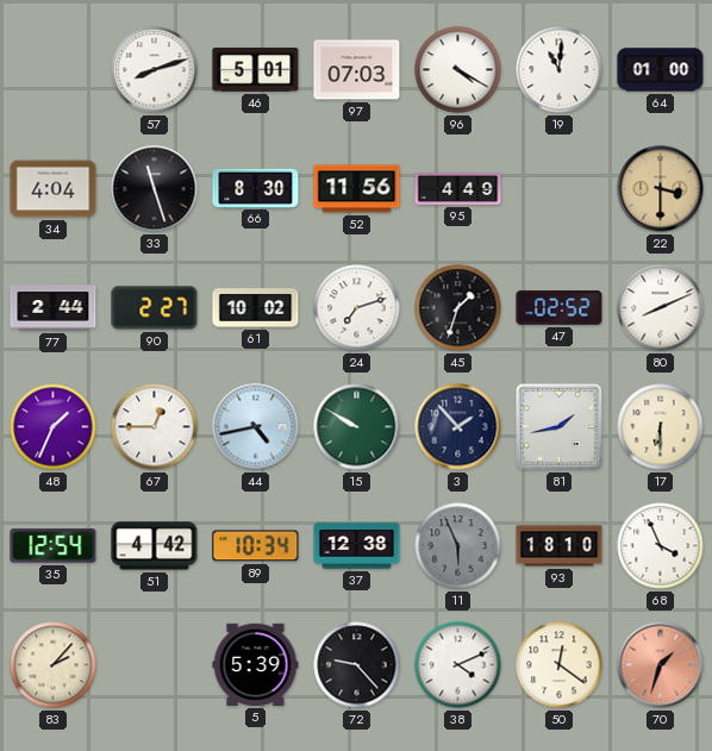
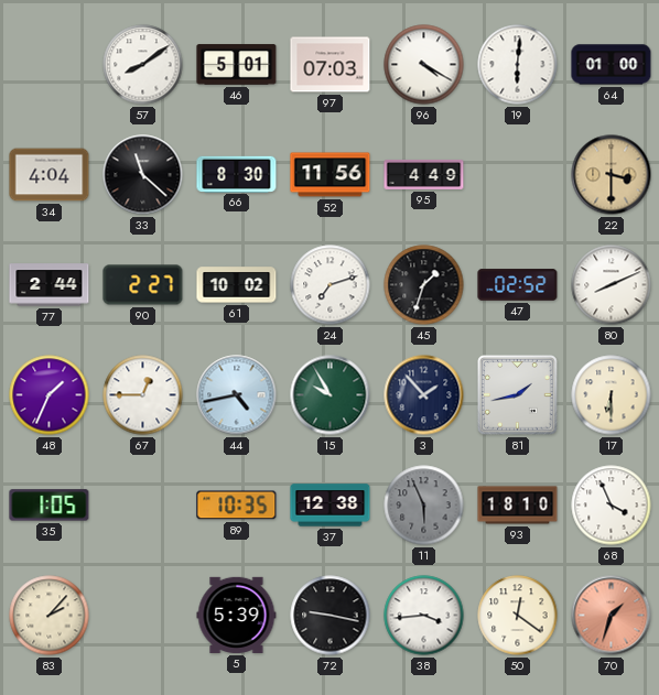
57: 8:12 -> 8:09 (143, 65)
19: 11:01 -> 6:01 (518, 65)
33: 11:27 -> 11:22 (143, 175)
15: 9:50 -> 9:55 (331, 395)
35: 12:54 -> 1:05 (50, 506)
51: 4:42 -> none (155, 546)
89: 10:34 -> 10:35 (237, 506)
72: 9:23 -> 9:17 (331, 616)
38: 4:11 -> 3:44 (424, 616)
